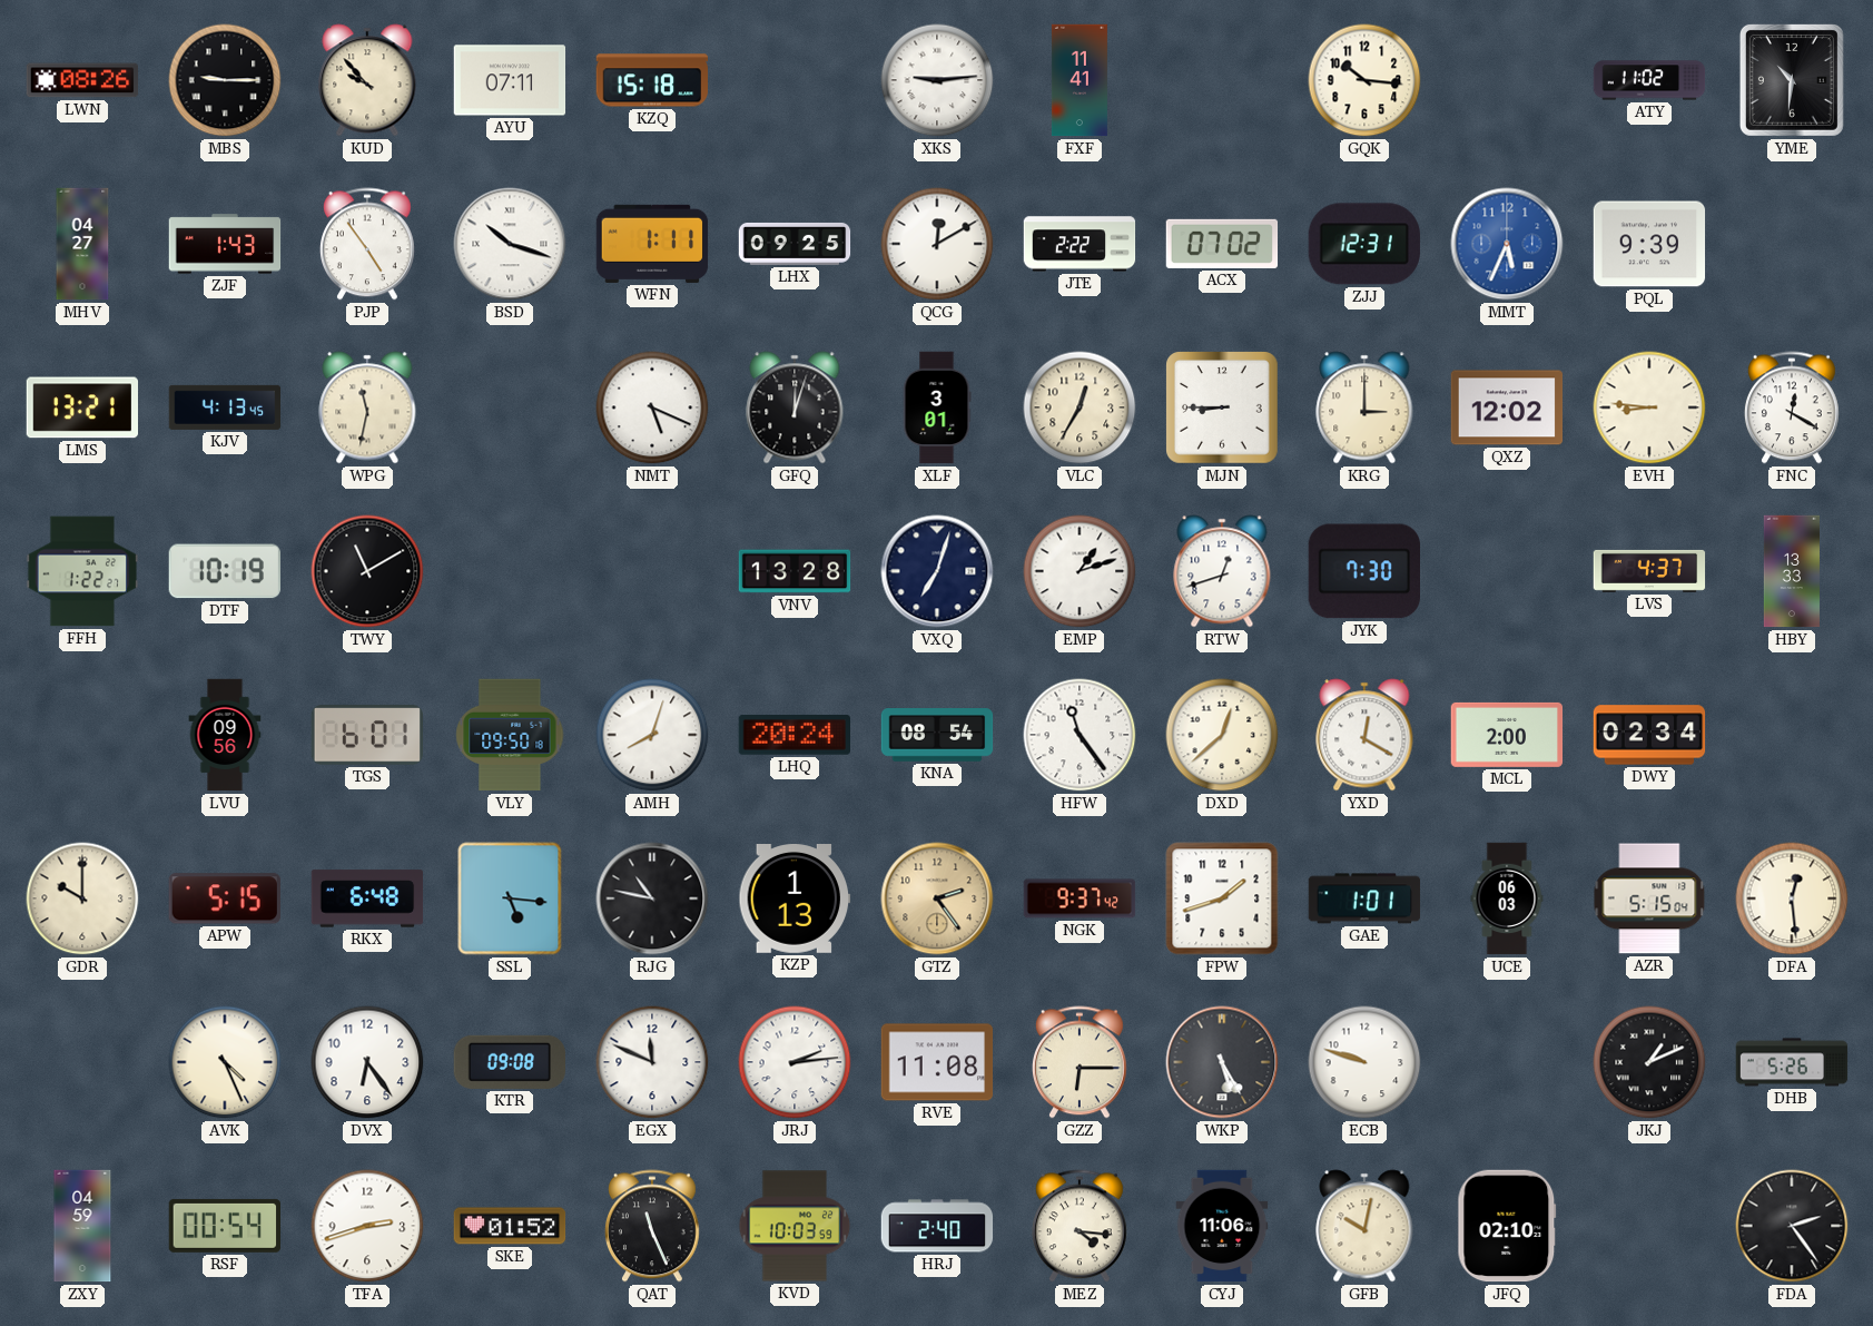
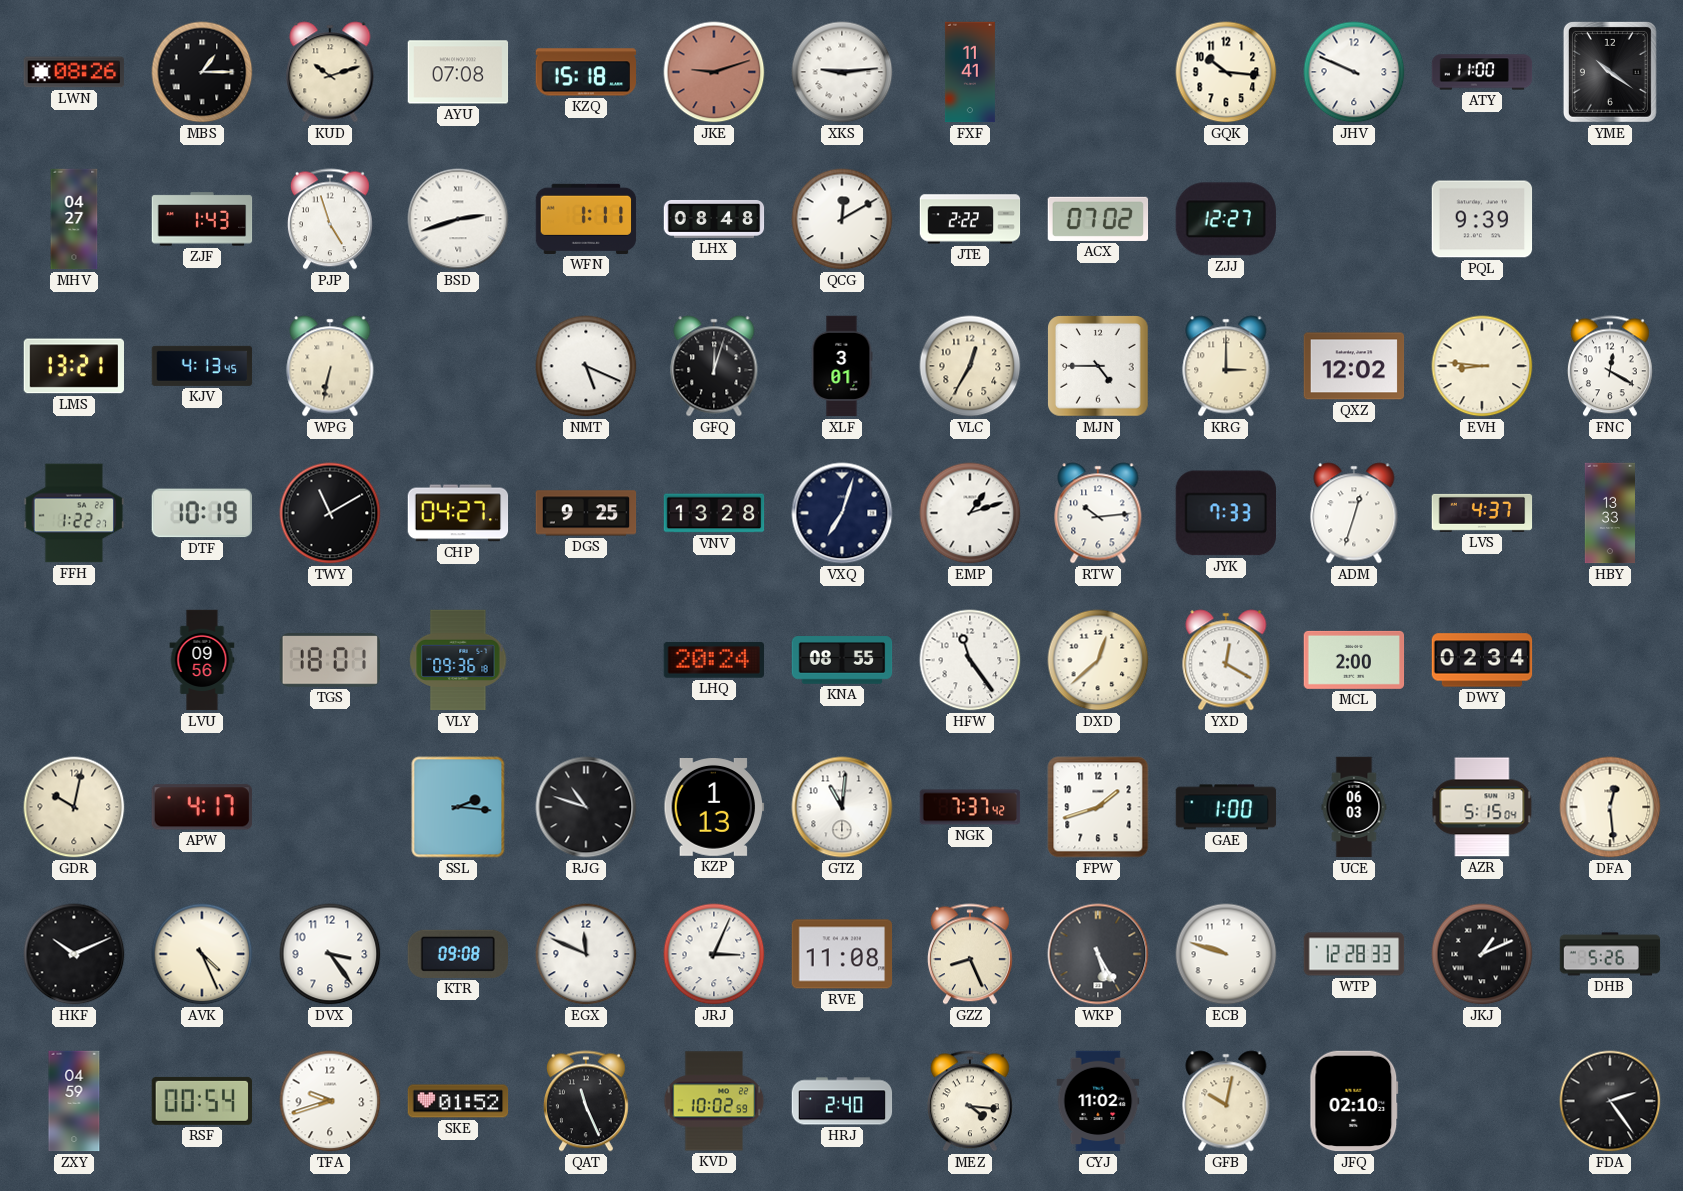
MBS: 9:15 -> 1:15 (202, 72)
KUD: 9:53 -> 10:12 (330, 72)
AYU: 07:11 -> 07:08 (458, 72)
JKE: none -> 9:12 (714, 72)
JHV: none -> 9:49 (1354, 72)
ATY: 11:02 -> 11:00 (1482, 72)
YME: 10:31 -> 10:21 (1610, 72)
PJP: 4:54 -> 4:57 (330, 219)
BSD: 10:18 -> 2:42 (458, 219)
LHX: 09:25 -> 08:48 (714, 219)
ZJJ: 12:31 -> 12:27 (1226, 219)
MMT: 5:34 -> none (1507, 244)
WPG: 11:32 -> 6:32 (330, 366)
MJN: 8:45 -> 4:45 (1099, 367)
CHP: none -> 04:27 (458, 513)
DGS: none -> 9:25 (586, 513)
RTW: 12:42 -> 10:14 (1098, 513)
JYK: 7:30 -> 7:33 (1225, 513)
ADM: none -> 12:33 (1354, 513)
TGS: 6:01 -> 18:01 (329, 660)
VLY: 09:50 -> 09:36 (458, 660)
AMH: 8:03 -> none (652, 735)
KNA: 08:54 -> 08:55 (842, 660)
GDR: 10:00 -> 10:02 (74, 807)
APW: 5:15 -> 4:17 (202, 807)
RKX: 6:48 -> none (367, 898)
SSL: 5:16 -> 2:16 (458, 807)
RJG: 10:47 -> 10:48 (586, 807)
GTZ: 2:24 -> 11:01 (842, 807)
GTZ dial: champagne -> white (842, 807)
NGK: 9:37 -> 7:37 (970, 807)
GAE: 1:01 -> 1:00 (1226, 807)
HKF: none -> 10:11 (74, 954)
DVX: 6:24 -> 3:24 (330, 954)
JRJ: 2:14 -> 3:04 (714, 954)
GZZ: 6:15 -> 8:26 (970, 954)
WTP: none -> 12:28 (1354, 954)
TFA: 2:42 -> 9:42 (330, 1101)
KVD: 10:03 -> 10:02 (714, 1101)
CYJ: 11:06 -> 11:02 (1098, 1101)
